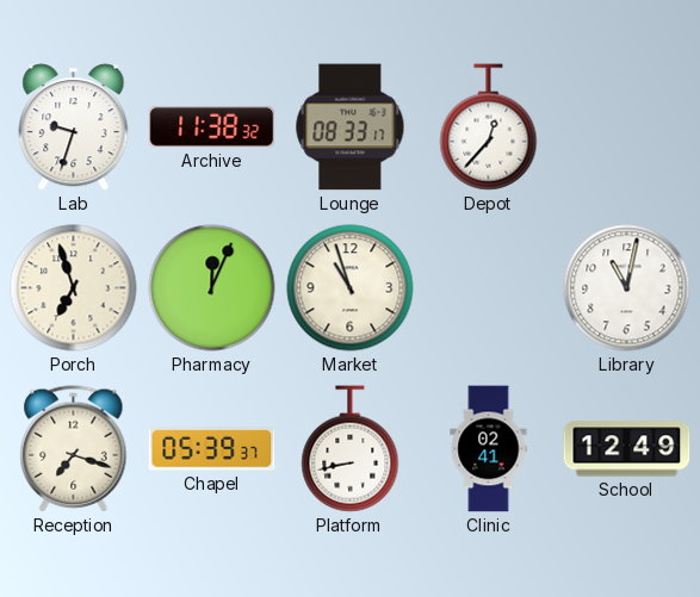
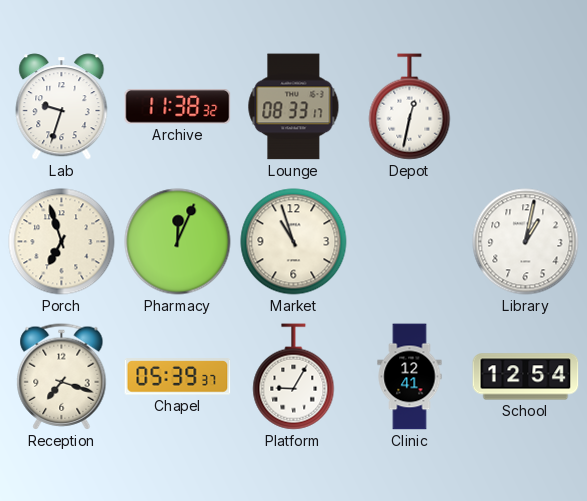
Depot: 12:37 -> 12:32 (410, 107)
Library: 11:02 -> 1:02 (526, 242)
Platform: 8:43 -> 9:05 (294, 377)
Clinic: 02:41 -> 12:41 (410, 377)
School: 12:49 -> 12:54 (526, 377)
